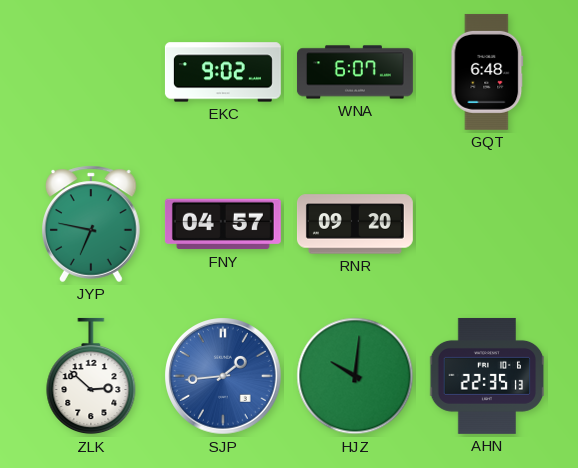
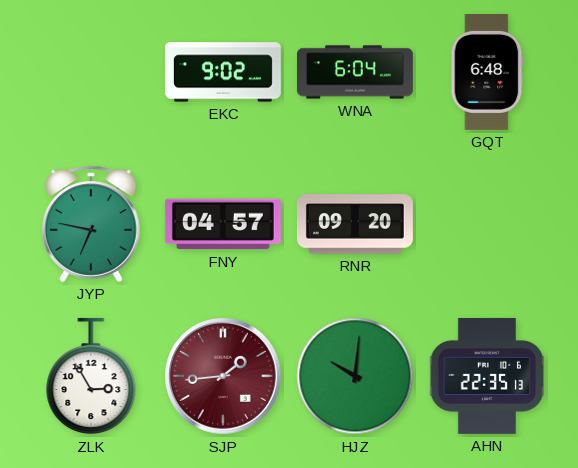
WNA: 6:07 -> 6:04 (355, 72)
ZLK: 2:52 -> 2:55 (91, 376)
SJP dial: blue -> burgundy (223, 376)
